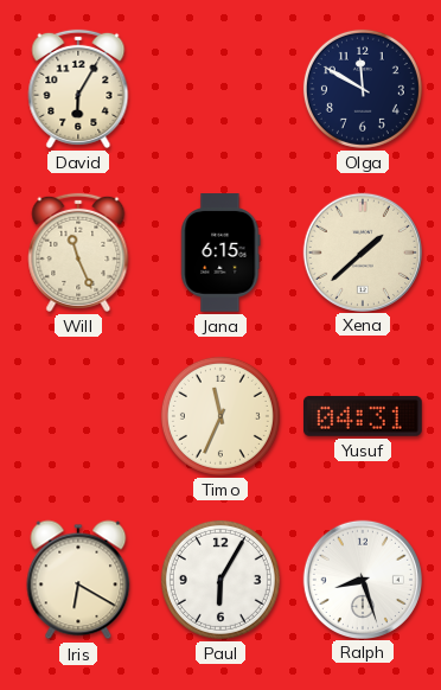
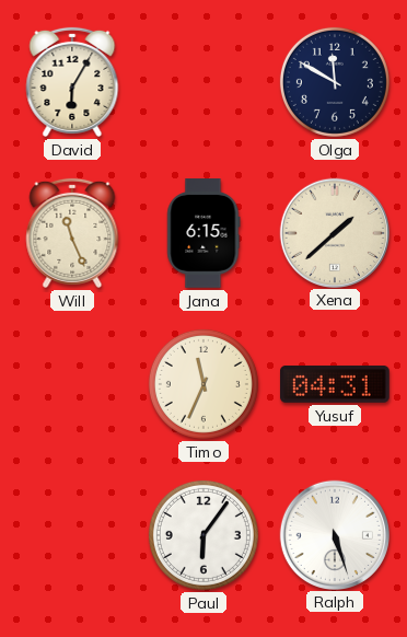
Iris: 6:20 -> none (78, 580)
Paul: 6:05 -> 6:06 (203, 535)
Ralph: 8:27 -> 5:27 (334, 534)
